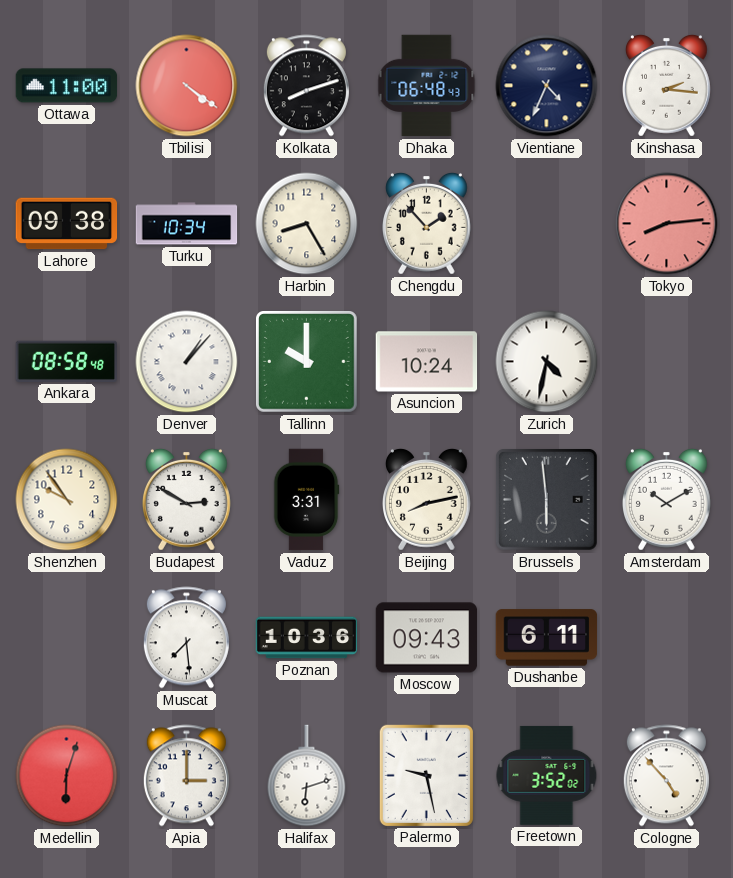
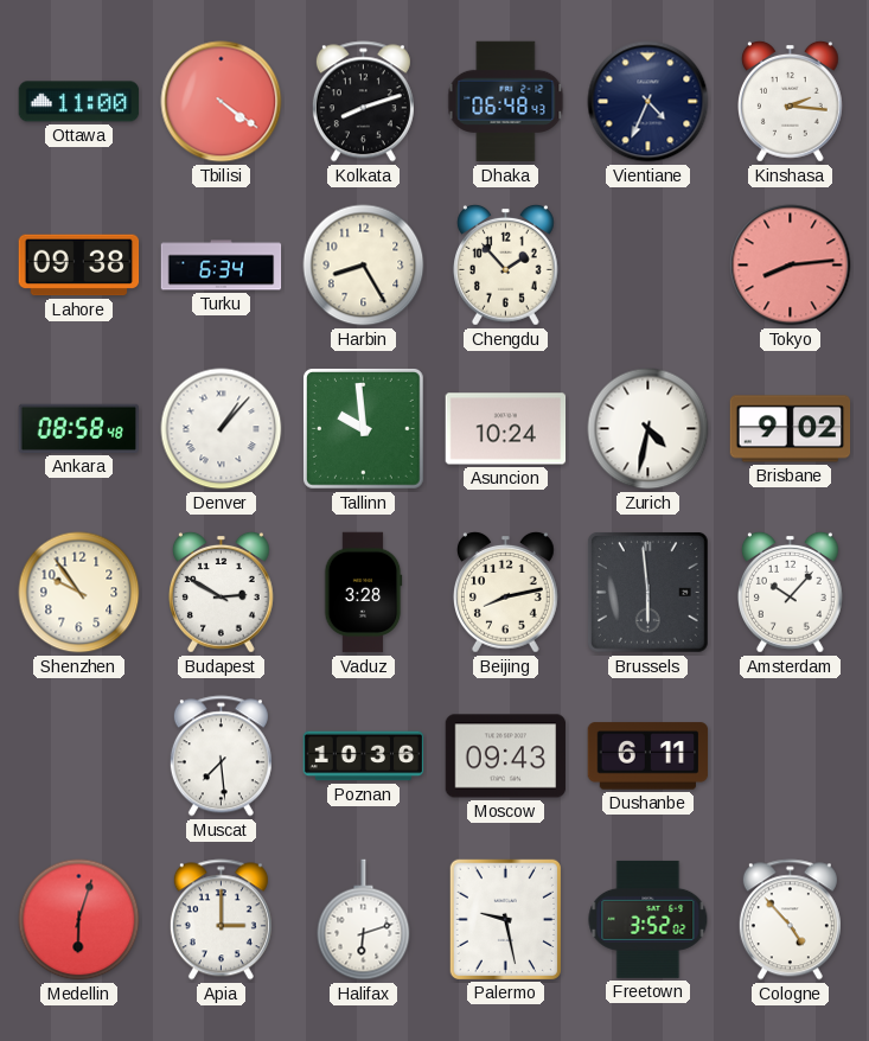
Turku: 10:34 -> 6:34 (222, 266)
Tallinn: 10:00 -> 9:59 (364, 429)
Brisbane: none -> 9:02 (791, 429)
Vaduz: 3:31 -> 3:28 (363, 593)
Amsterdam: 10:10 -> 10:07 (791, 593)
